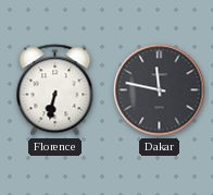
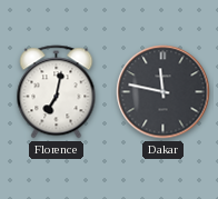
Florence: 6:32 -> 7:02 (57, 92)
